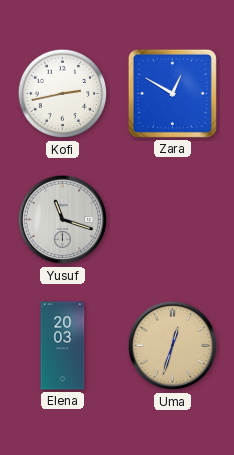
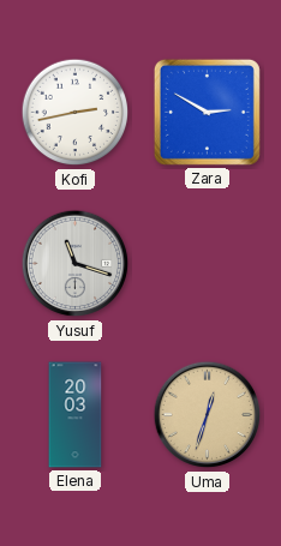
Zara: 12:50 -> 2:50 (207, 112)
